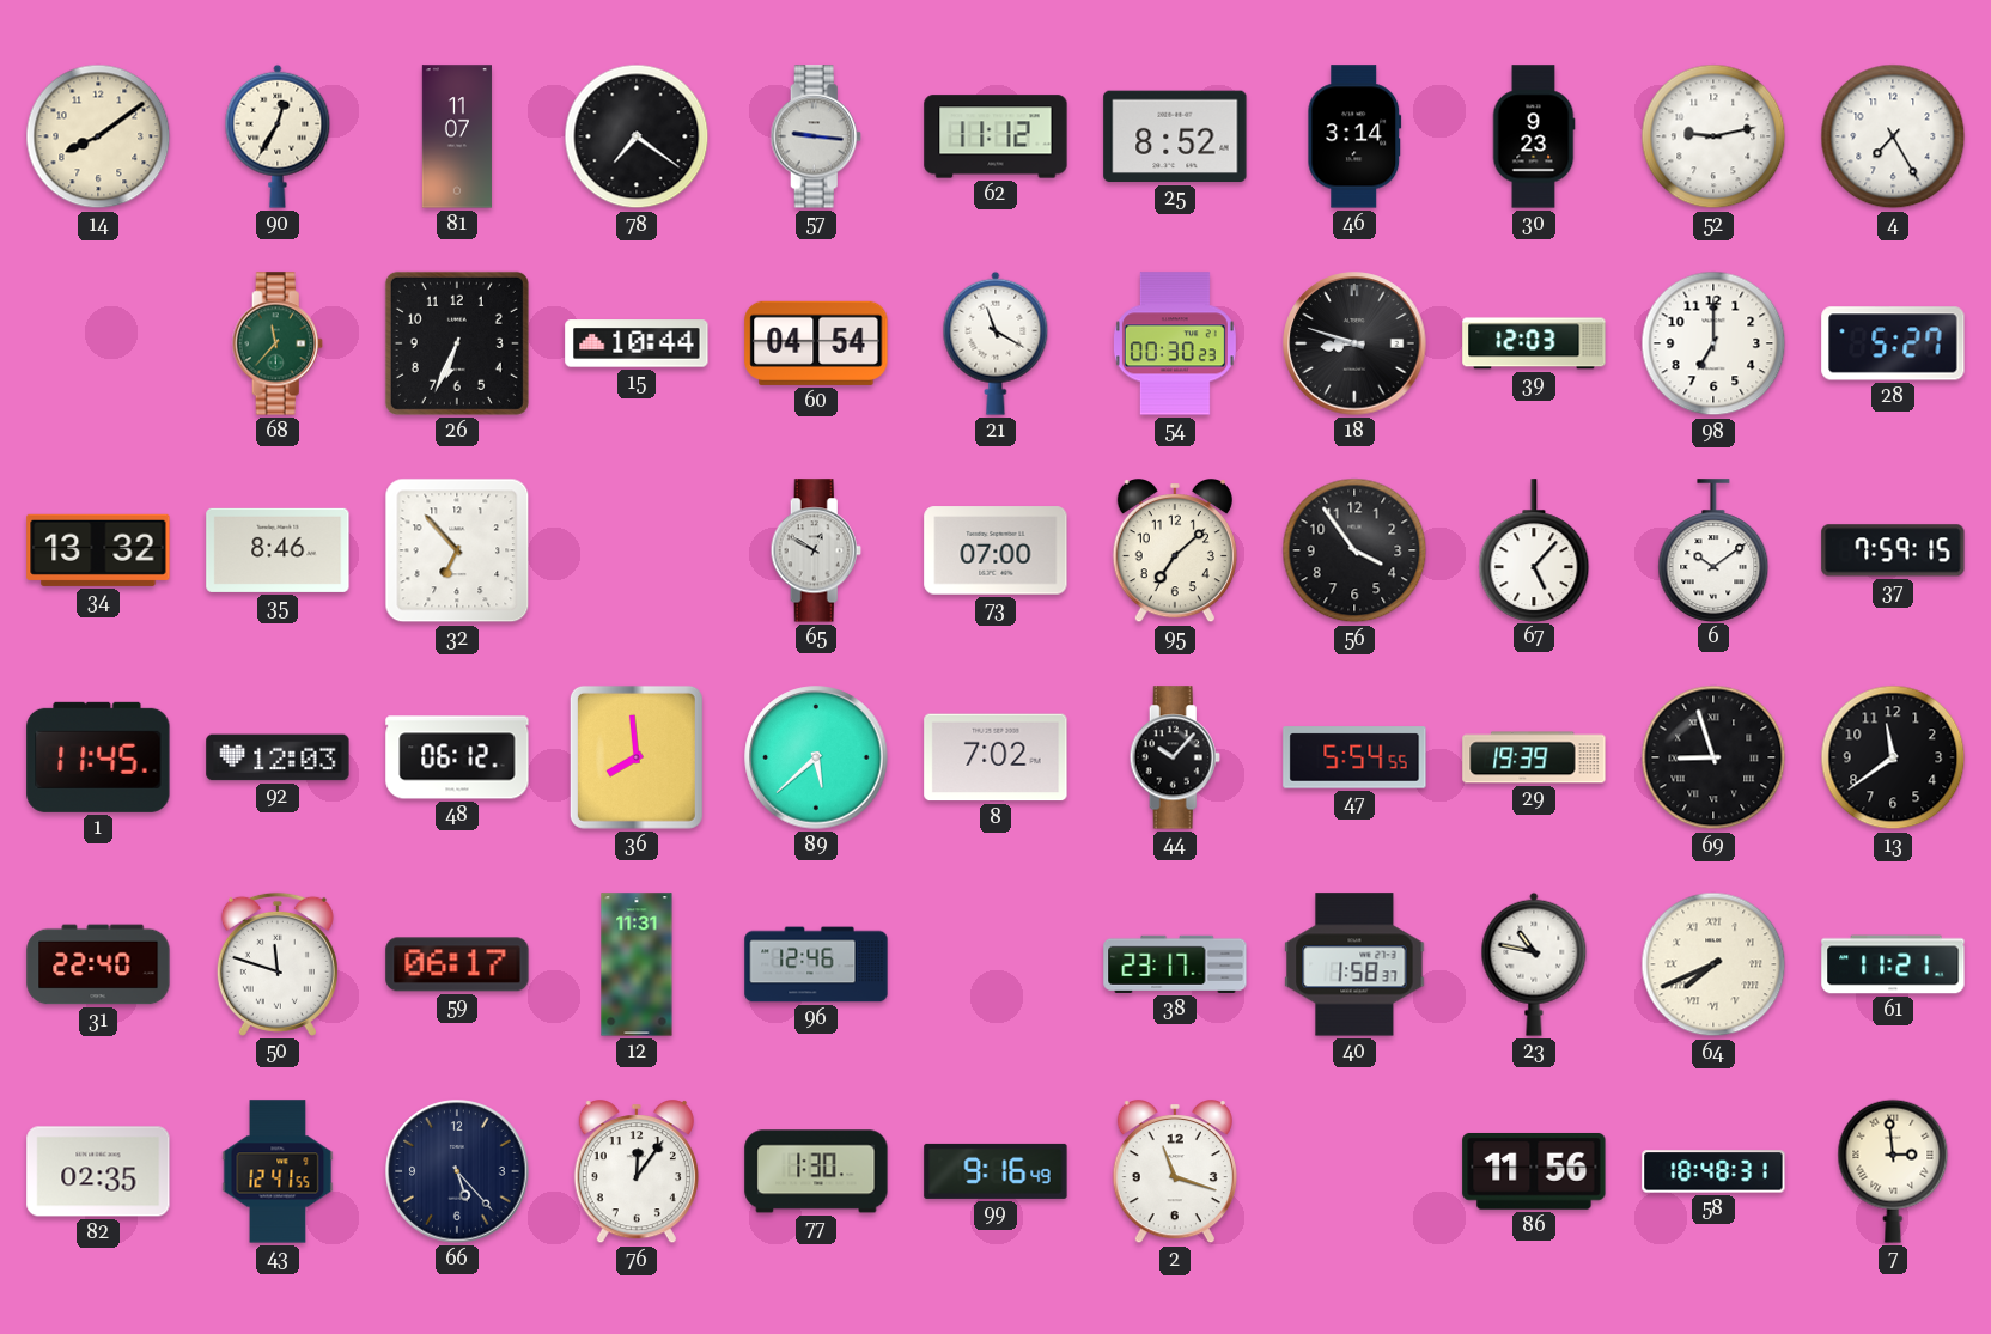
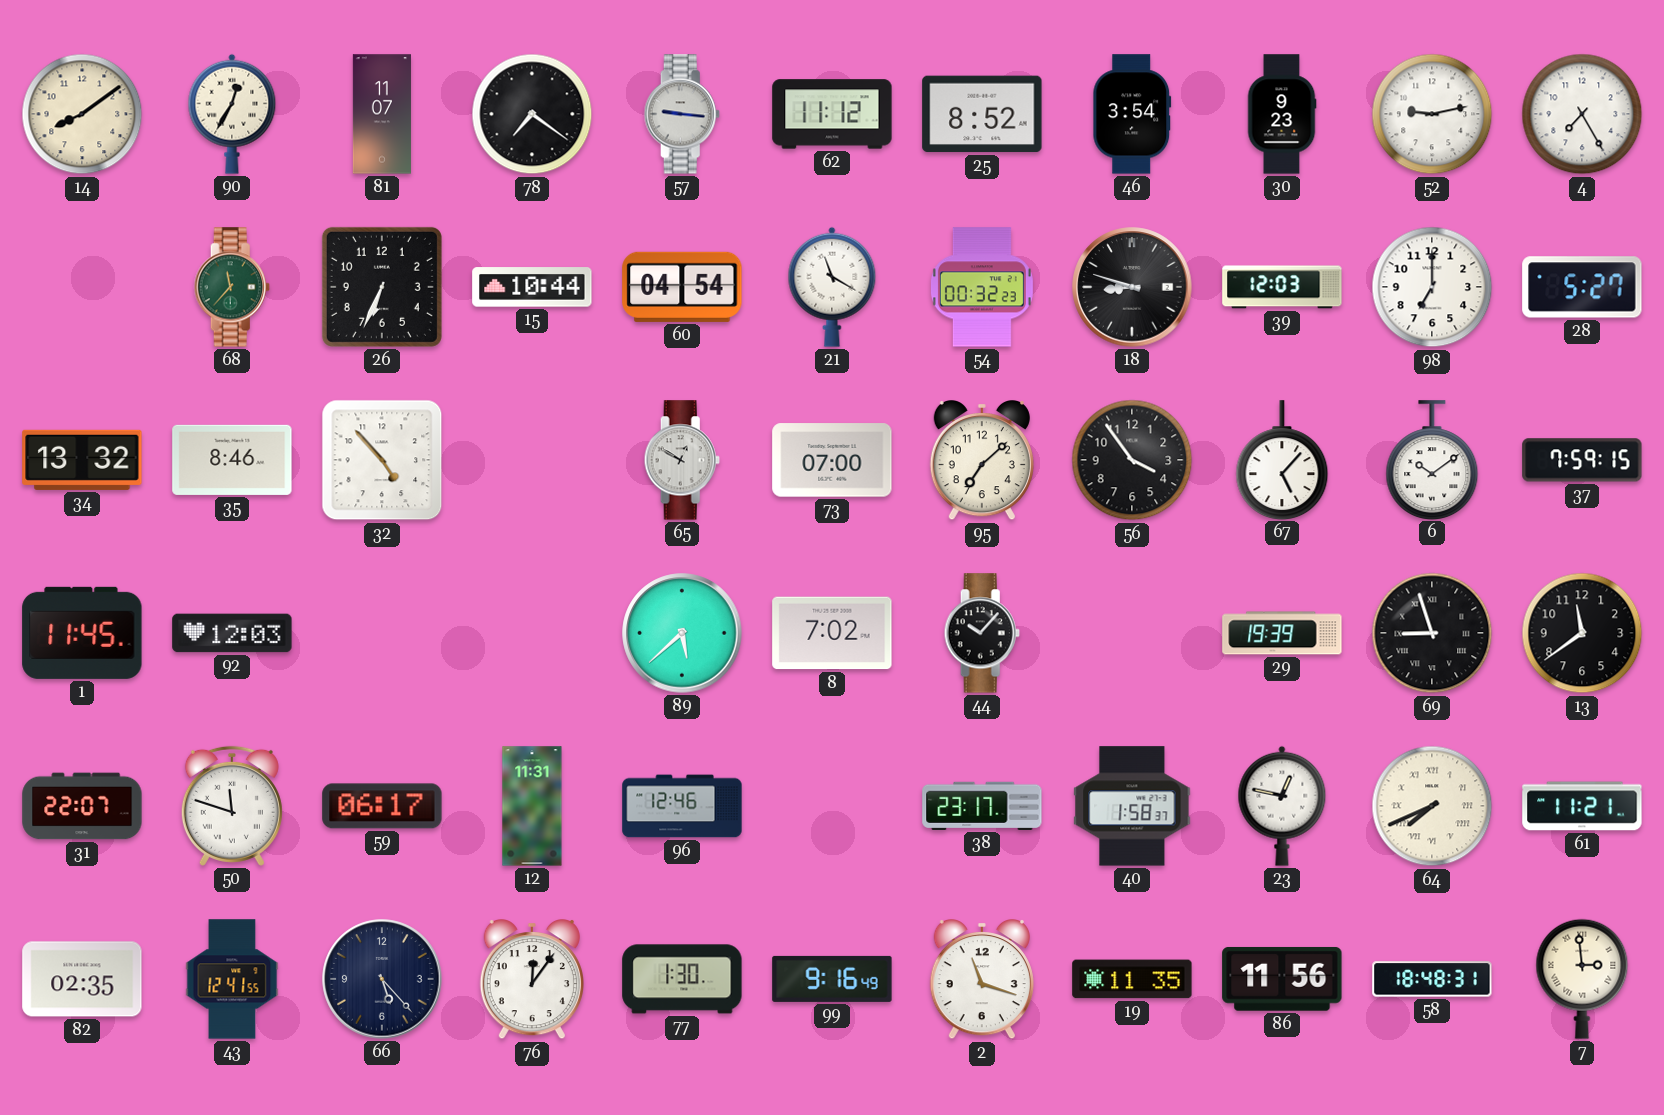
46: 3:14 -> 3:54 (1132, 114)
54: 00:30 -> 00:32 (982, 287)
32: 6:53 -> 4:53 (382, 460)
48: 06:12 -> none (457, 757)
36: 7:59 -> none (637, 757)
47: 5:54 -> none (1354, 757)
31: 22:40 -> 22:07 (82, 806)
23: 10:47 -> 12:47 (1282, 806)
19: none -> 11:35 (1132, 979)
